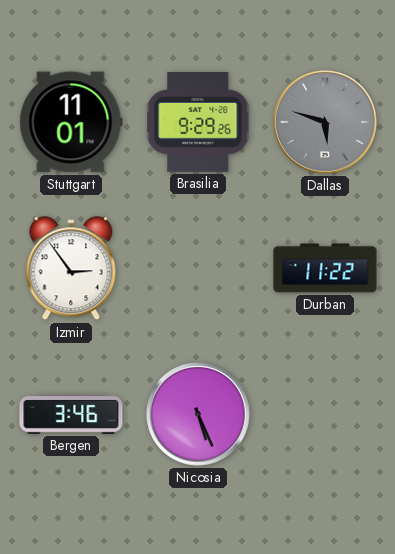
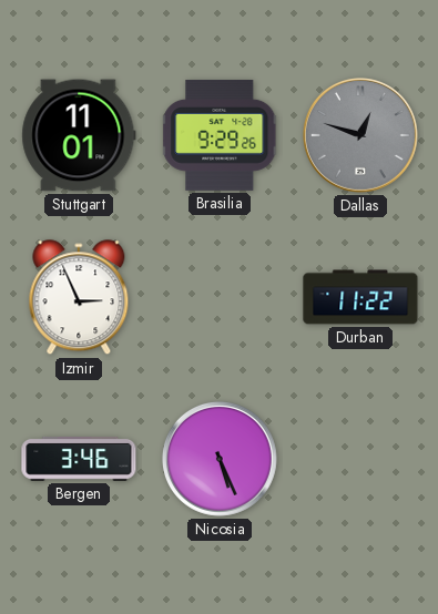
Dallas: 5:48 -> 12:48 (360, 135)
Izmir: 2:54 -> 2:56 (79, 298)
